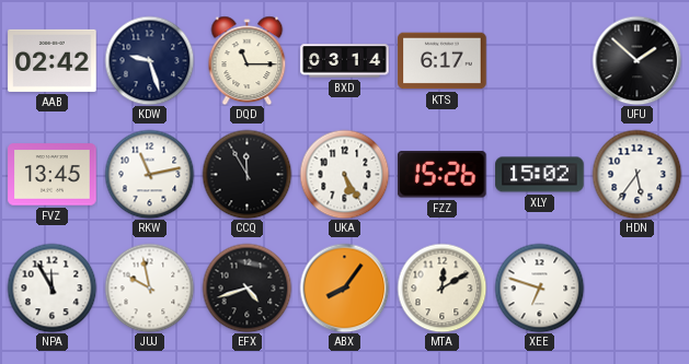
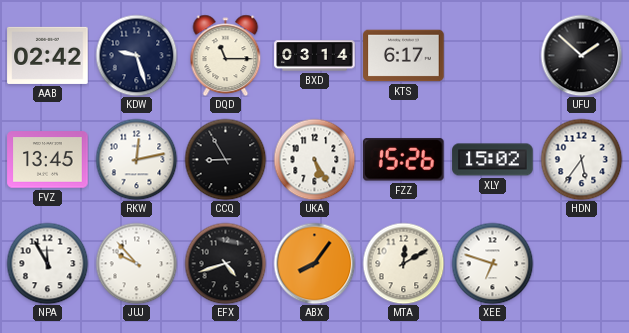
RKW: 11:13 -> 12:13 (136, 159)
CCQ: 11:55 -> 8:55 (225, 159)
JUJ: 9:58 -> 9:53 (136, 263)
